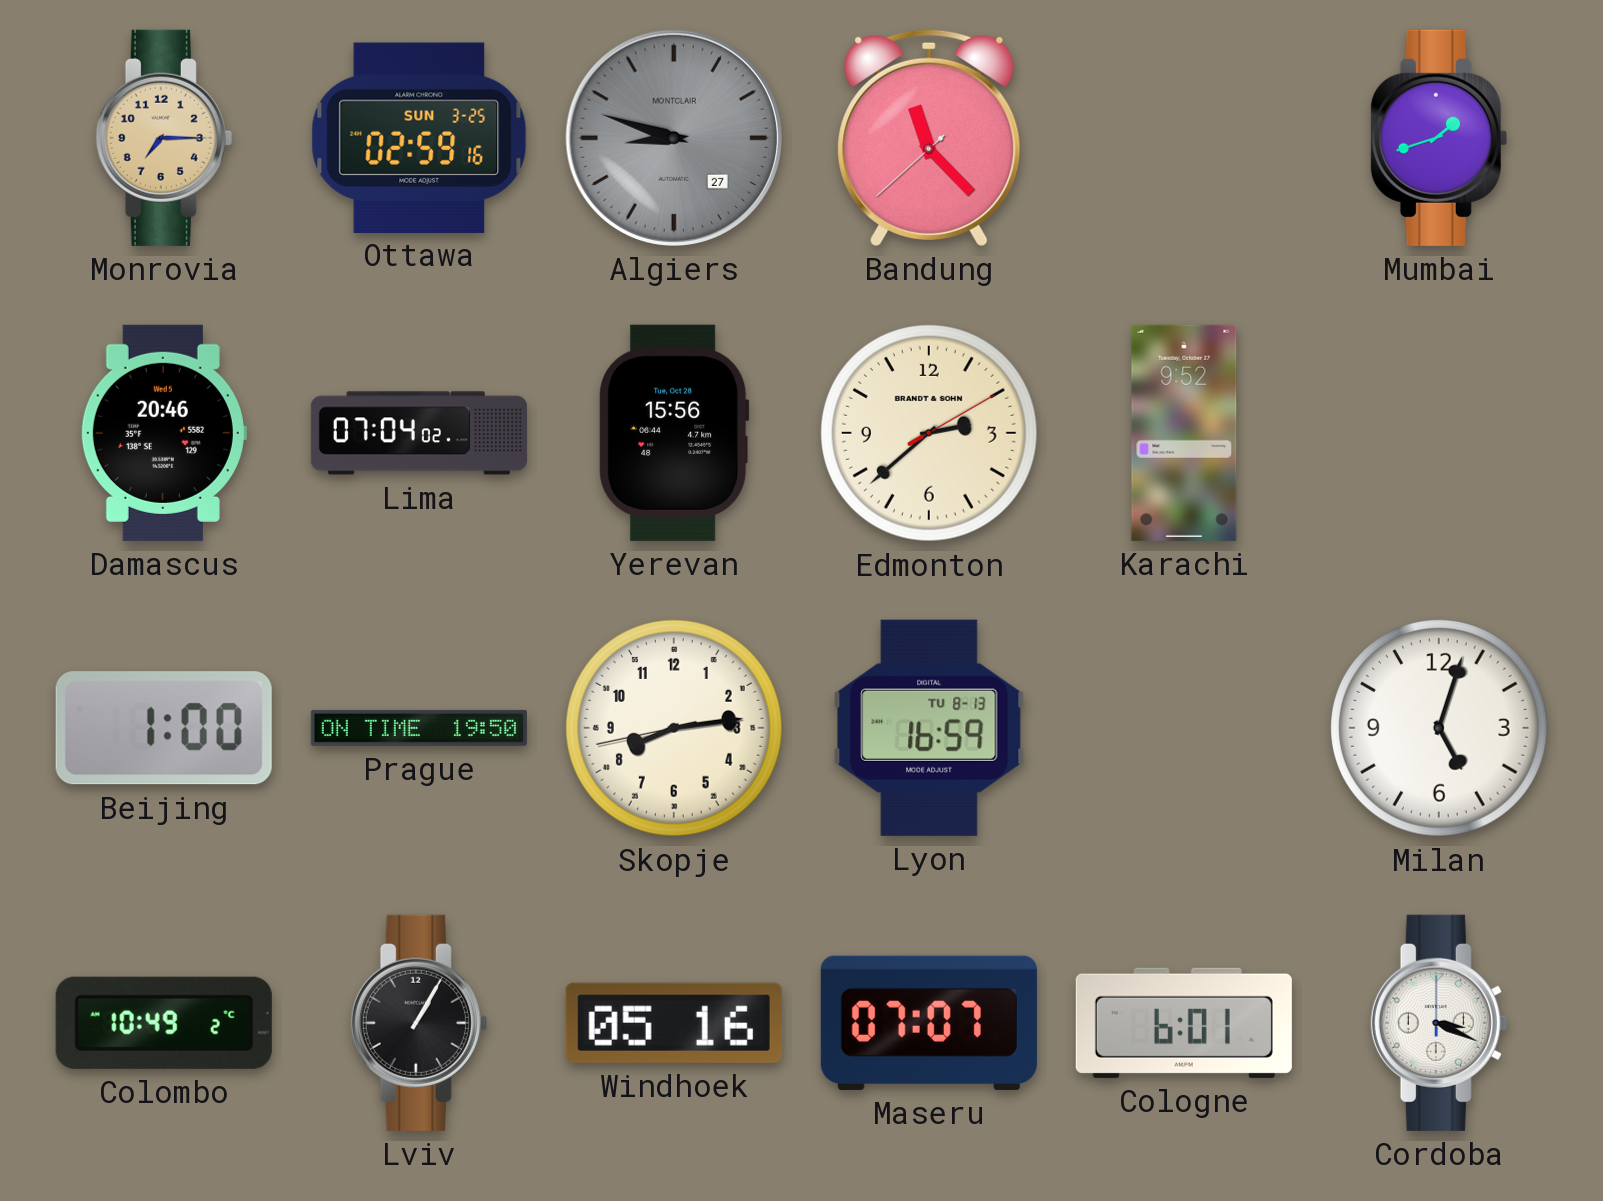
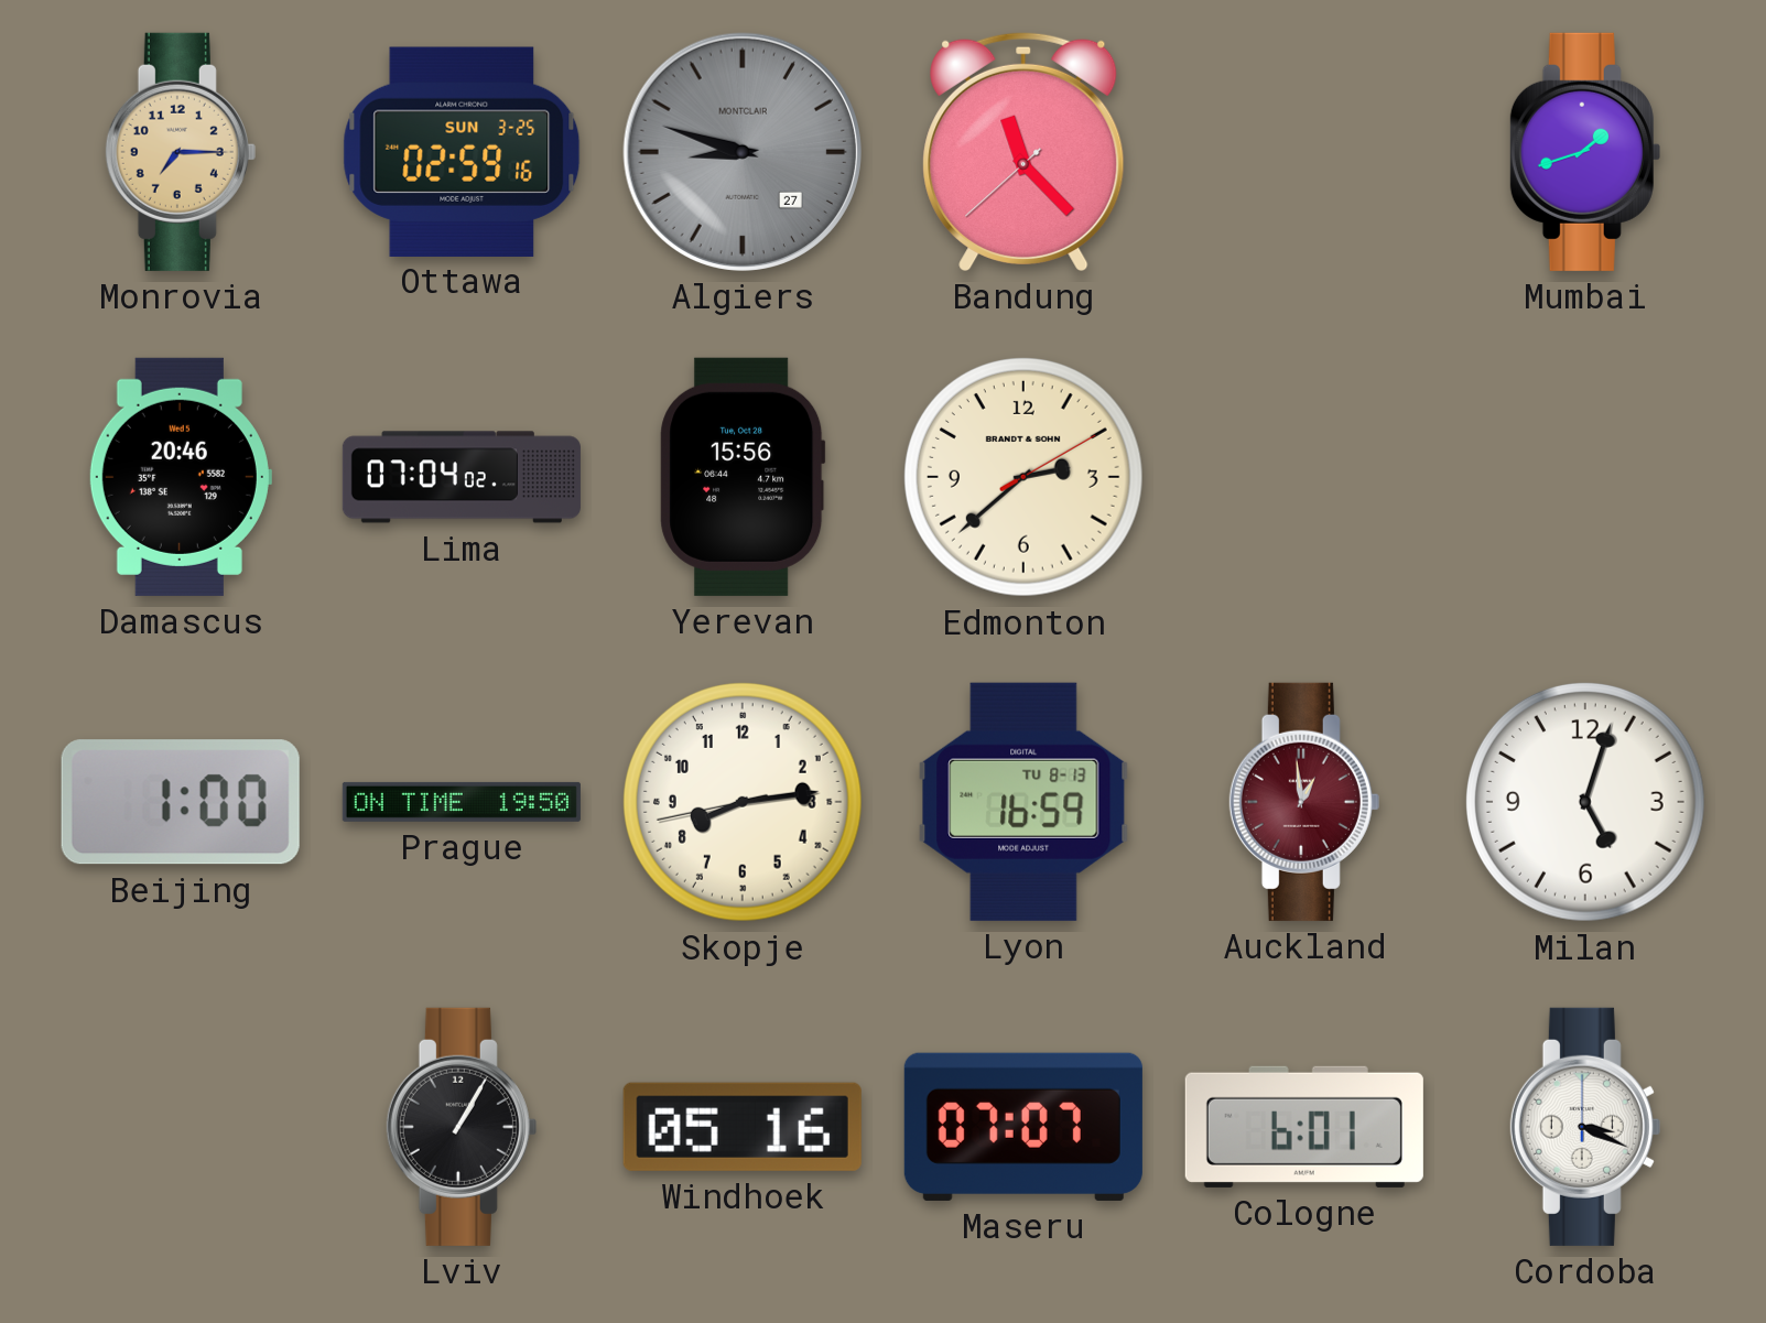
Karachi: 9:52 -> none (1184, 433)
Auckland: none -> 12:59 (1304, 802)
Colombo: 10:49 -> none (164, 1023)
